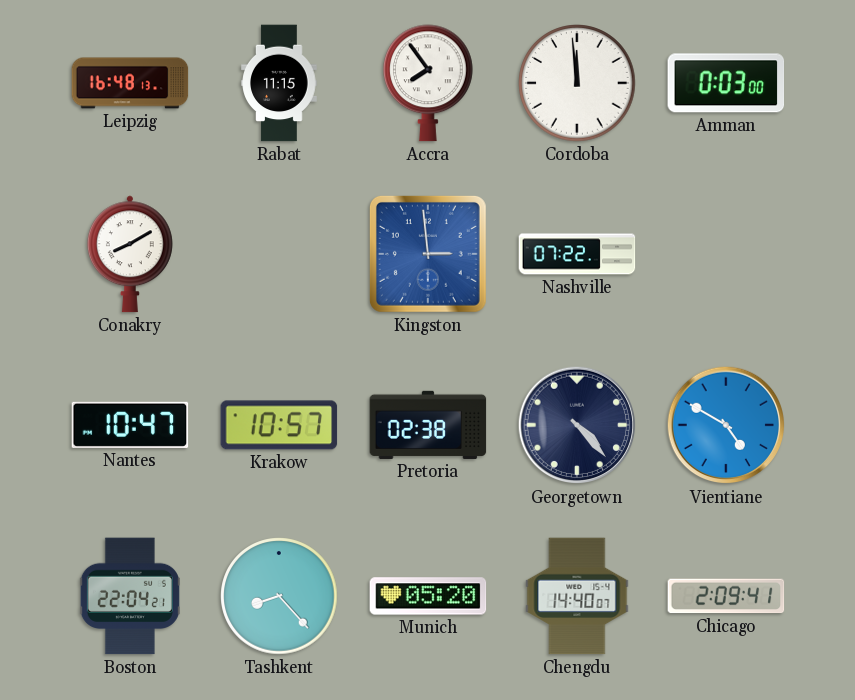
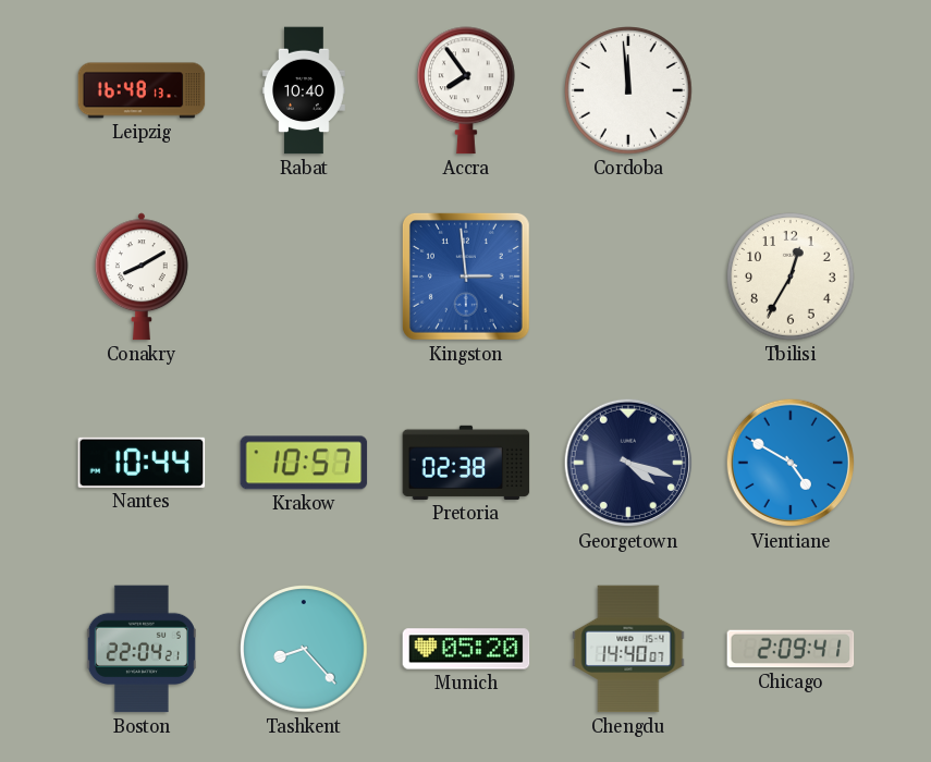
Rabat: 11:15 -> 10:40 (304, 90)
Amman: 0:03 -> none (726, 83)
Nashville: 07:22 -> none (577, 254)
Tbilisi: none -> 12:35 (791, 276)
Nantes: 10:47 -> 10:44 (142, 463)
Georgetown: 4:23 -> 4:18 (628, 463)
